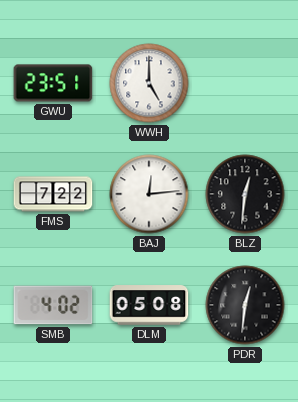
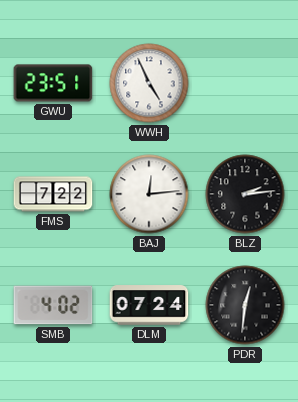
WWH: 5:00 -> 4:56 (149, 83)
BLZ: 12:31 -> 2:14 (245, 194)
DLM: 05:08 -> 07:24 (149, 305)
